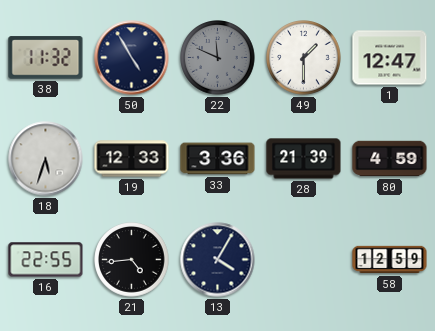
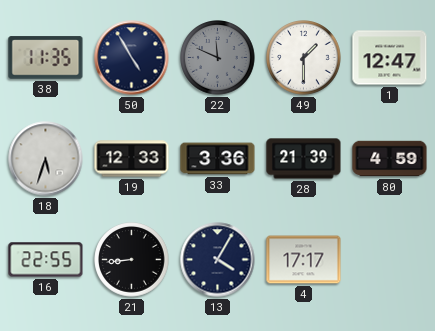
38: 11:32 -> 11:35 (46, 58)
21: 4:44 -> 8:44 (132, 260)
4: none -> 17:17 (304, 260)
58: 12:59 -> none (390, 260)
